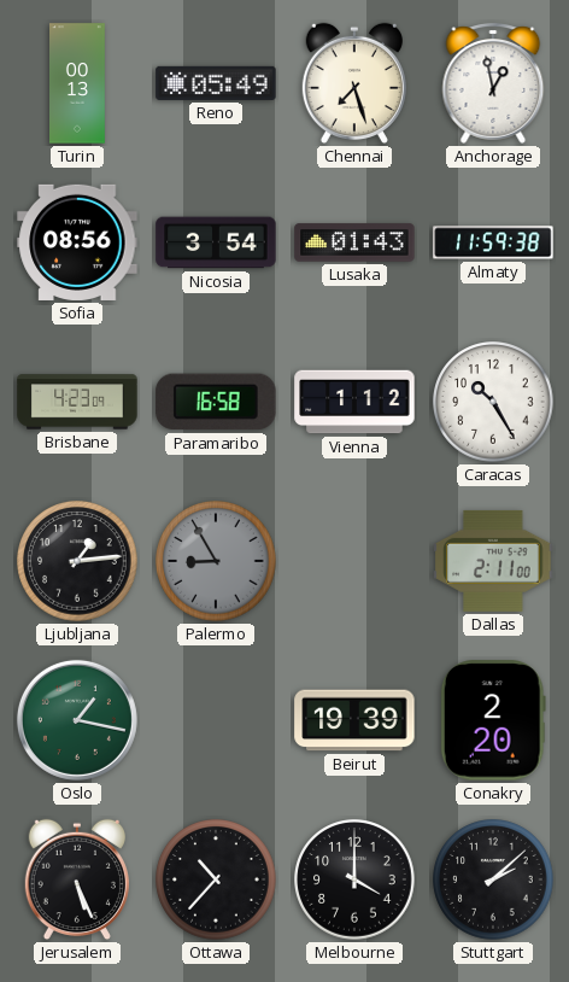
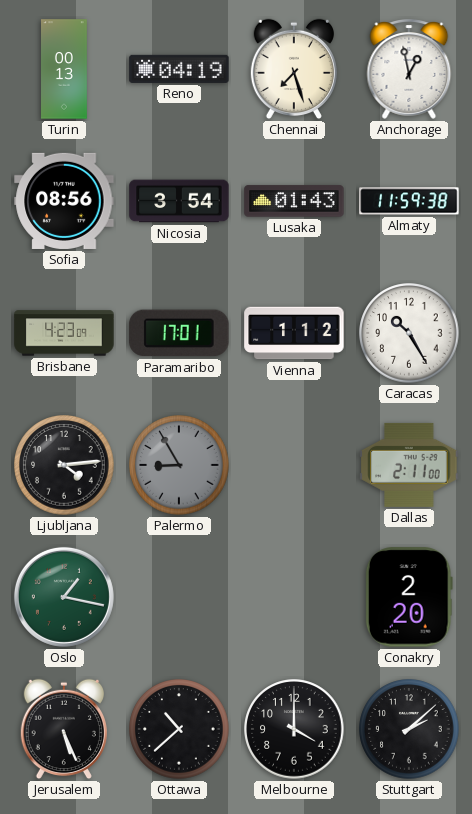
Reno: 05:49 -> 04:19 (179, 69)
Paramaribo: 16:58 -> 17:01 (179, 333)
Ljubljana: 1:14 -> 4:14 (64, 465)
Beirut: 19:39 -> none (354, 720)
Ottawa: 10:37 -> 10:38 (179, 729)
